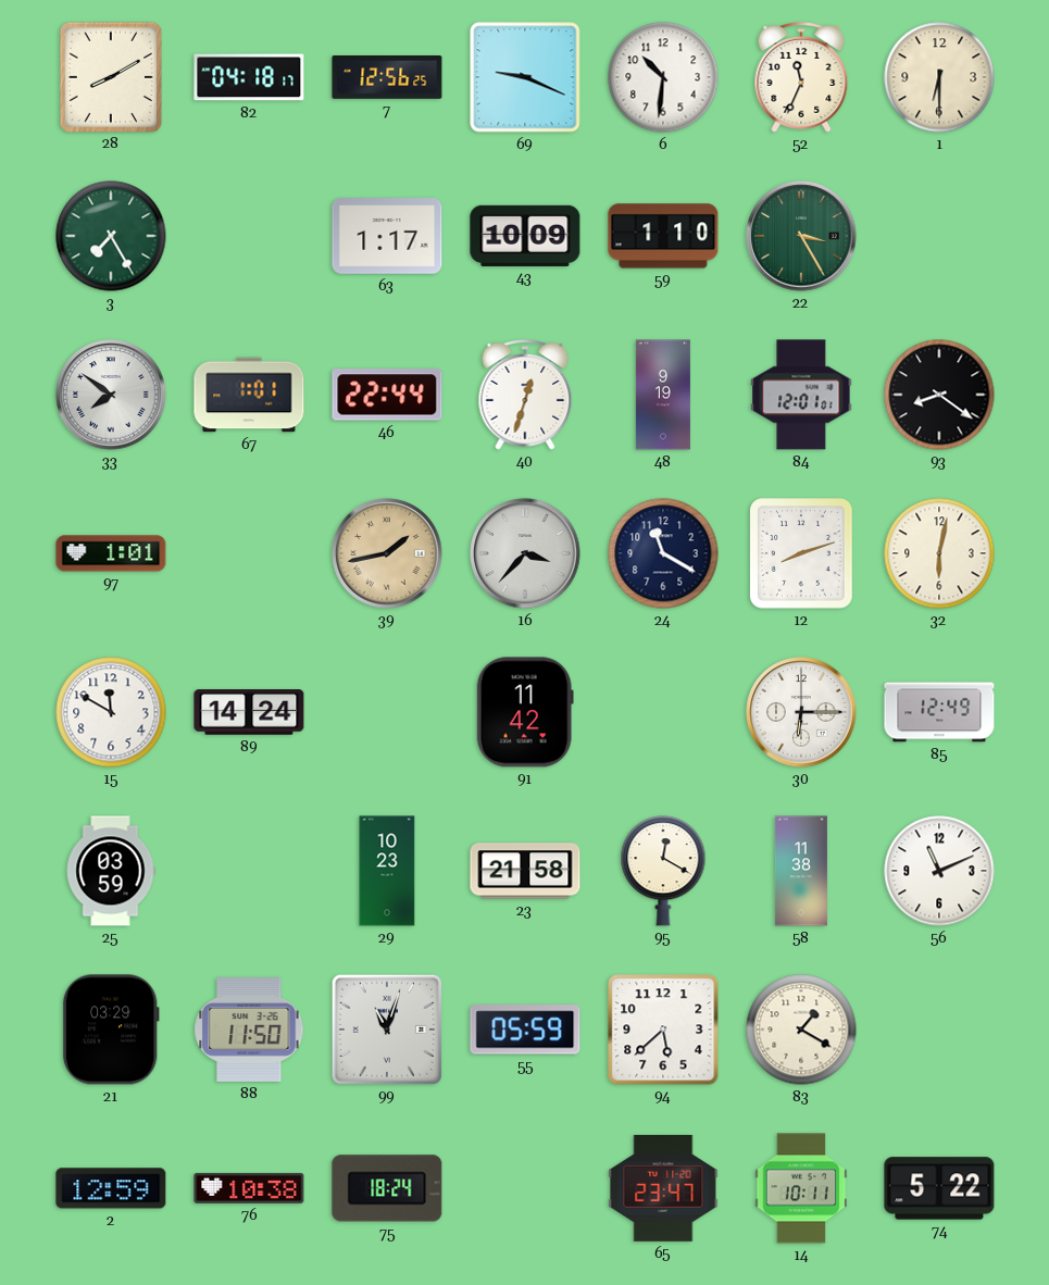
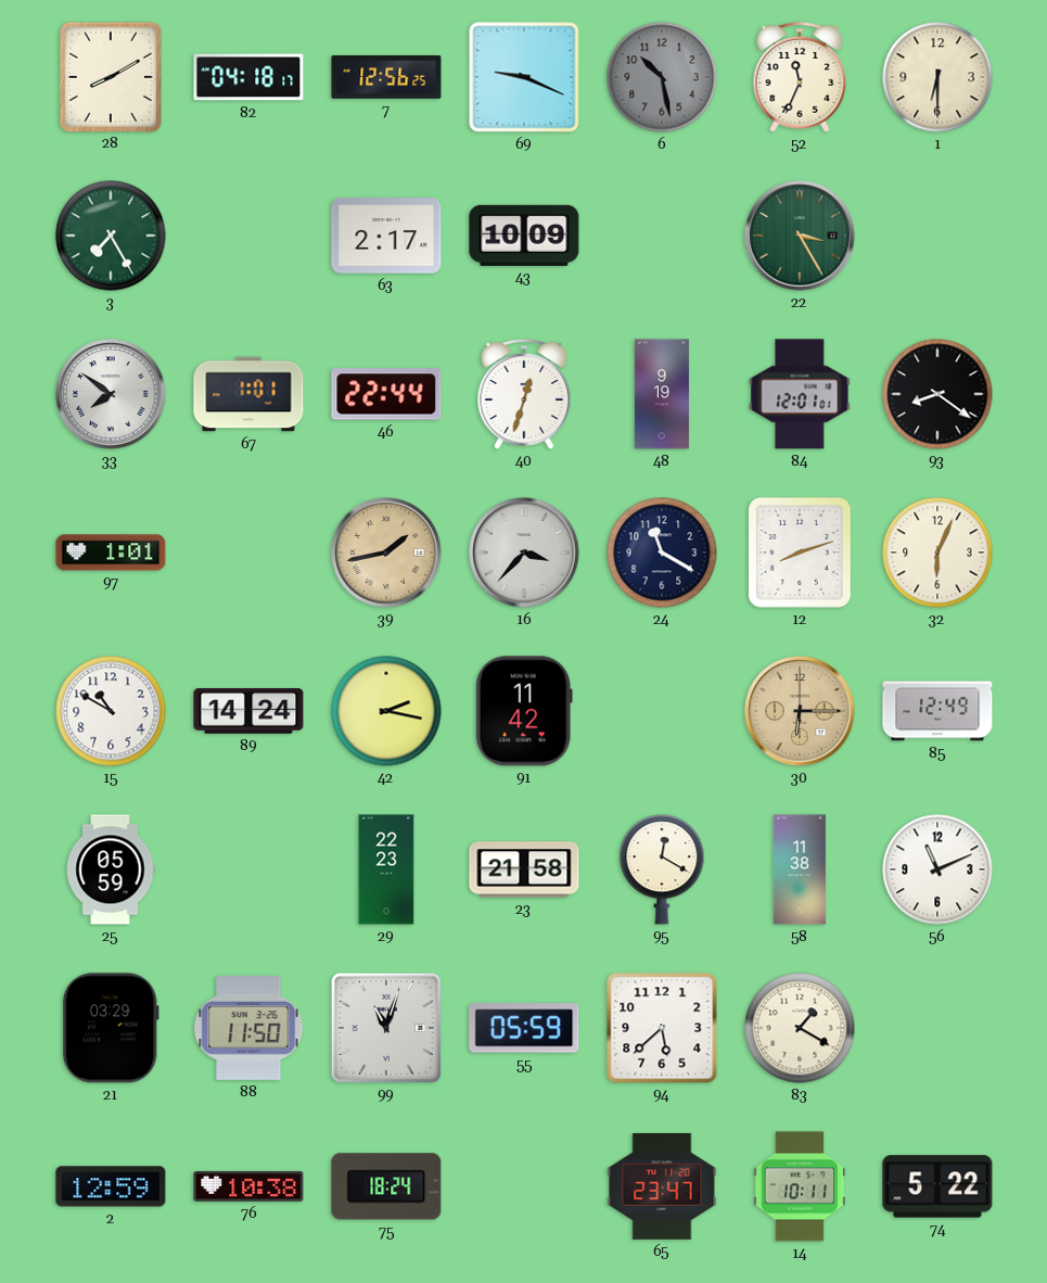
6: 10:31 -> 10:28 (662, 77)
6 dial: white -> grey (662, 77)
63: 1:17 -> 2:17 (386, 237)
59: 1:10 -> none (663, 236)
32: 6:02 -> 6:04 (937, 552)
15: 11:50 -> 10:50 (111, 711)
42: none -> 2:17 (386, 711)
30 dial: white -> champagne (800, 711)
25: 03:59 -> 05:59 (111, 869)
29: 10:23 -> 22:23 (386, 869)
